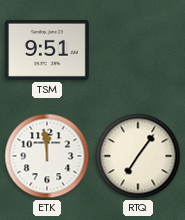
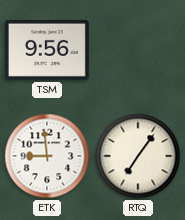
TSM: 9:51 -> 9:56 (47, 50)
ETK: 11:59 -> 8:59 (47, 156)
